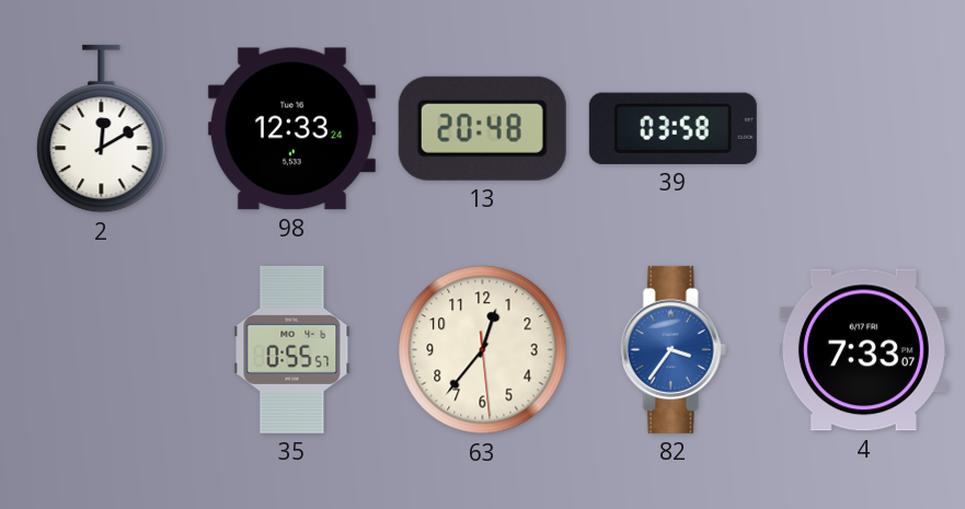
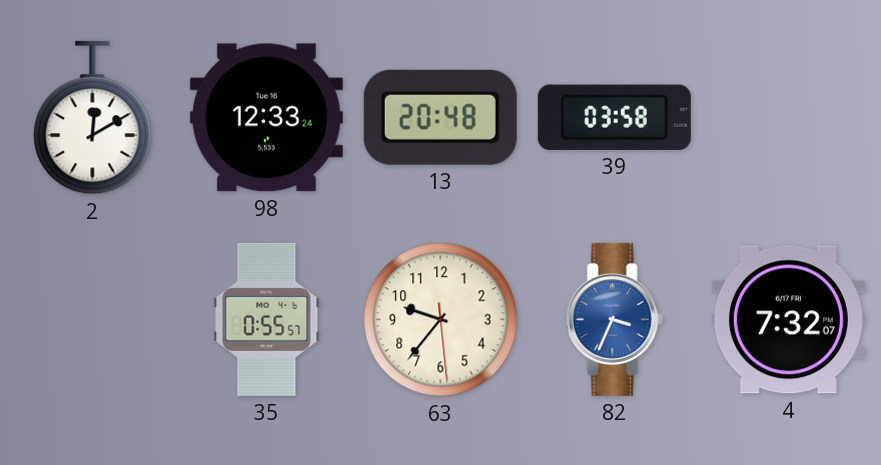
63: 12:36 -> 9:36 (441, 320)
82: 3:36 -> 3:34 (614, 319)
4: 7:33 -> 7:32 (788, 320)
